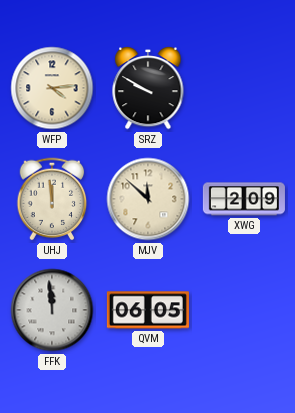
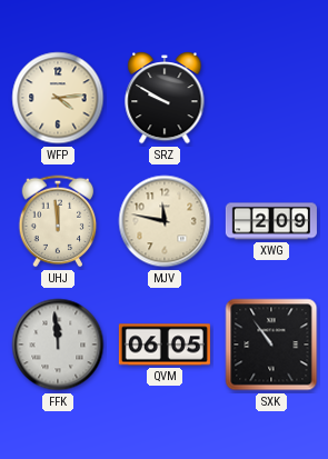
MJV: 11:52 -> 11:47 (165, 221)
SXK: none -> 10:54 (271, 345)
